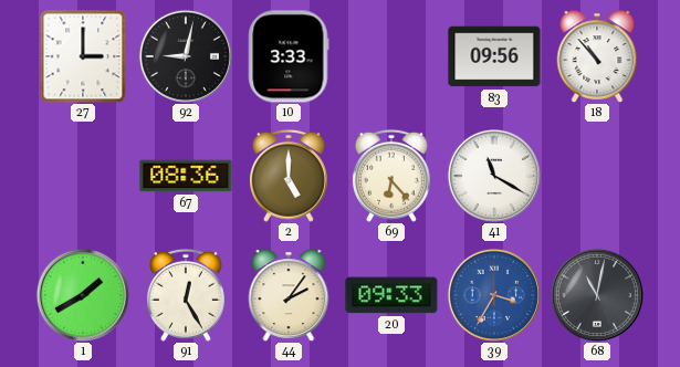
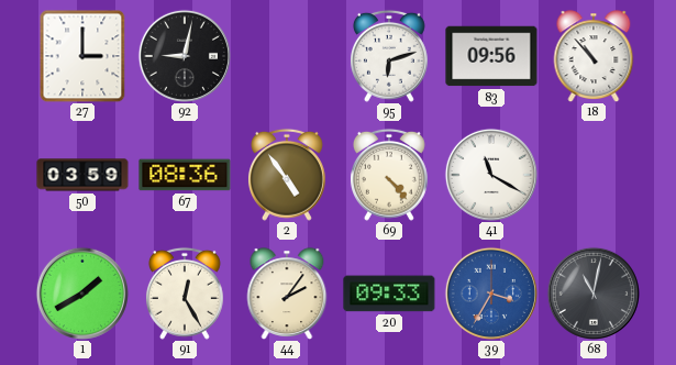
10: 3:33 -> none (289, 56)
95: none -> 6:12 (389, 56)
50: none -> 03:59 (82, 175)
2: 5:00 -> 4:54 (287, 175)
69: 6:23 -> 4:23 (389, 175)
